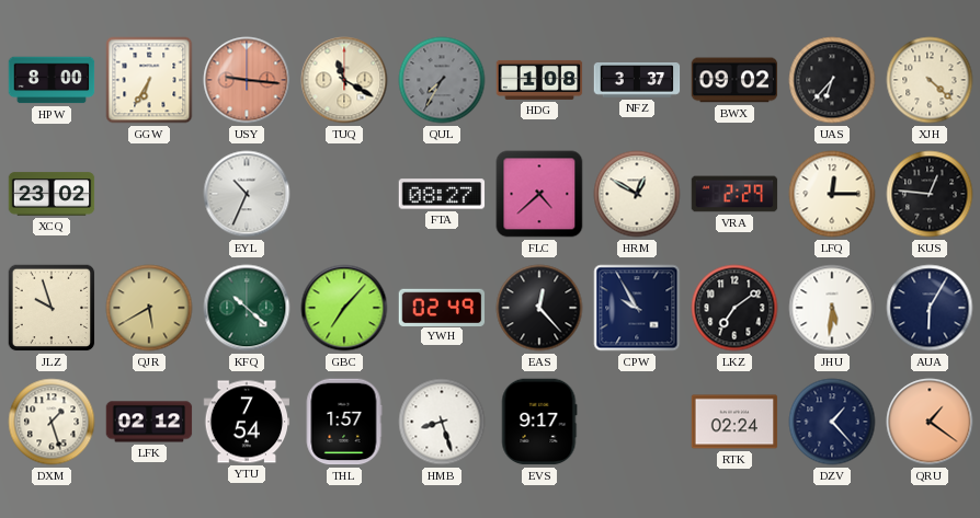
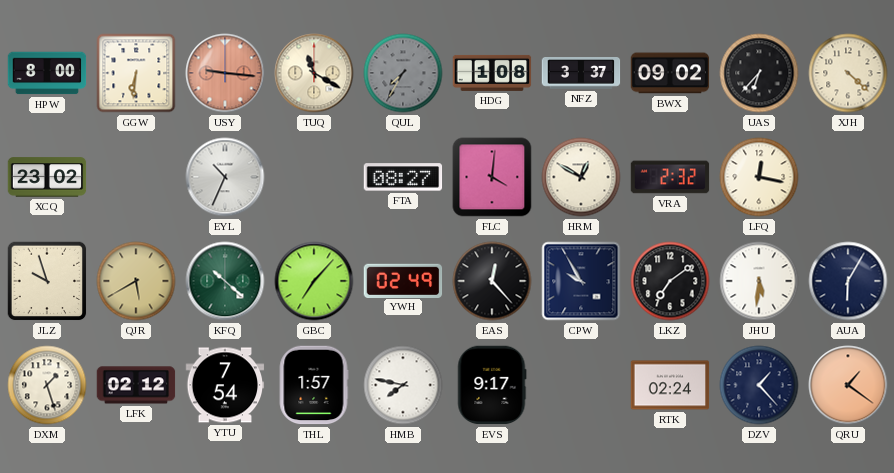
GGW: 6:35 -> 6:31 (136, 73)
FLC: 4:38 -> 4:01 (492, 177)
VRA: 2:29 -> 2:32 (670, 177)
LFQ: 12:15 -> 12:17 (759, 177)
KUS: 12:46 -> none (930, 194)
HMB: 8:27 -> 7:47 (403, 385)
